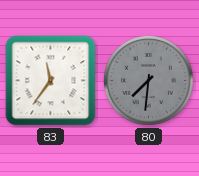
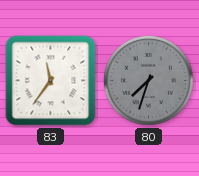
80: 7:31 -> 7:33 (149, 81)
